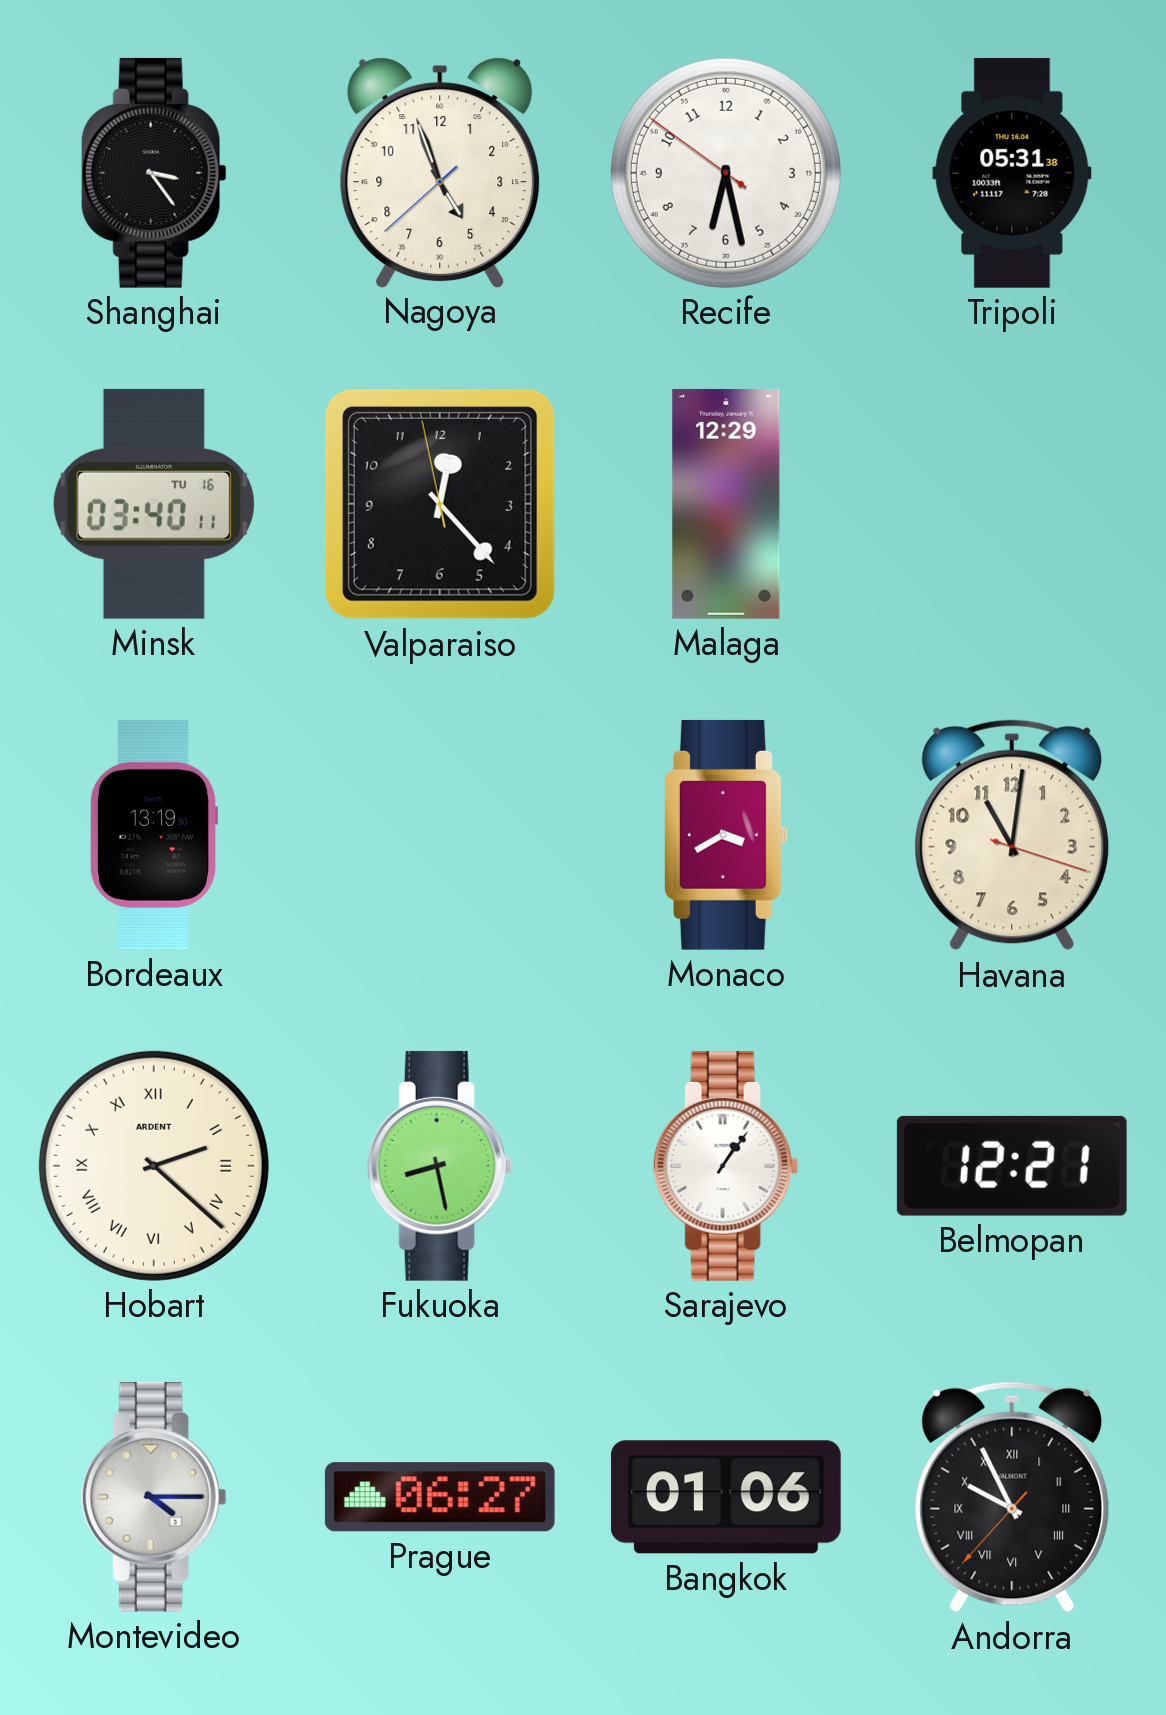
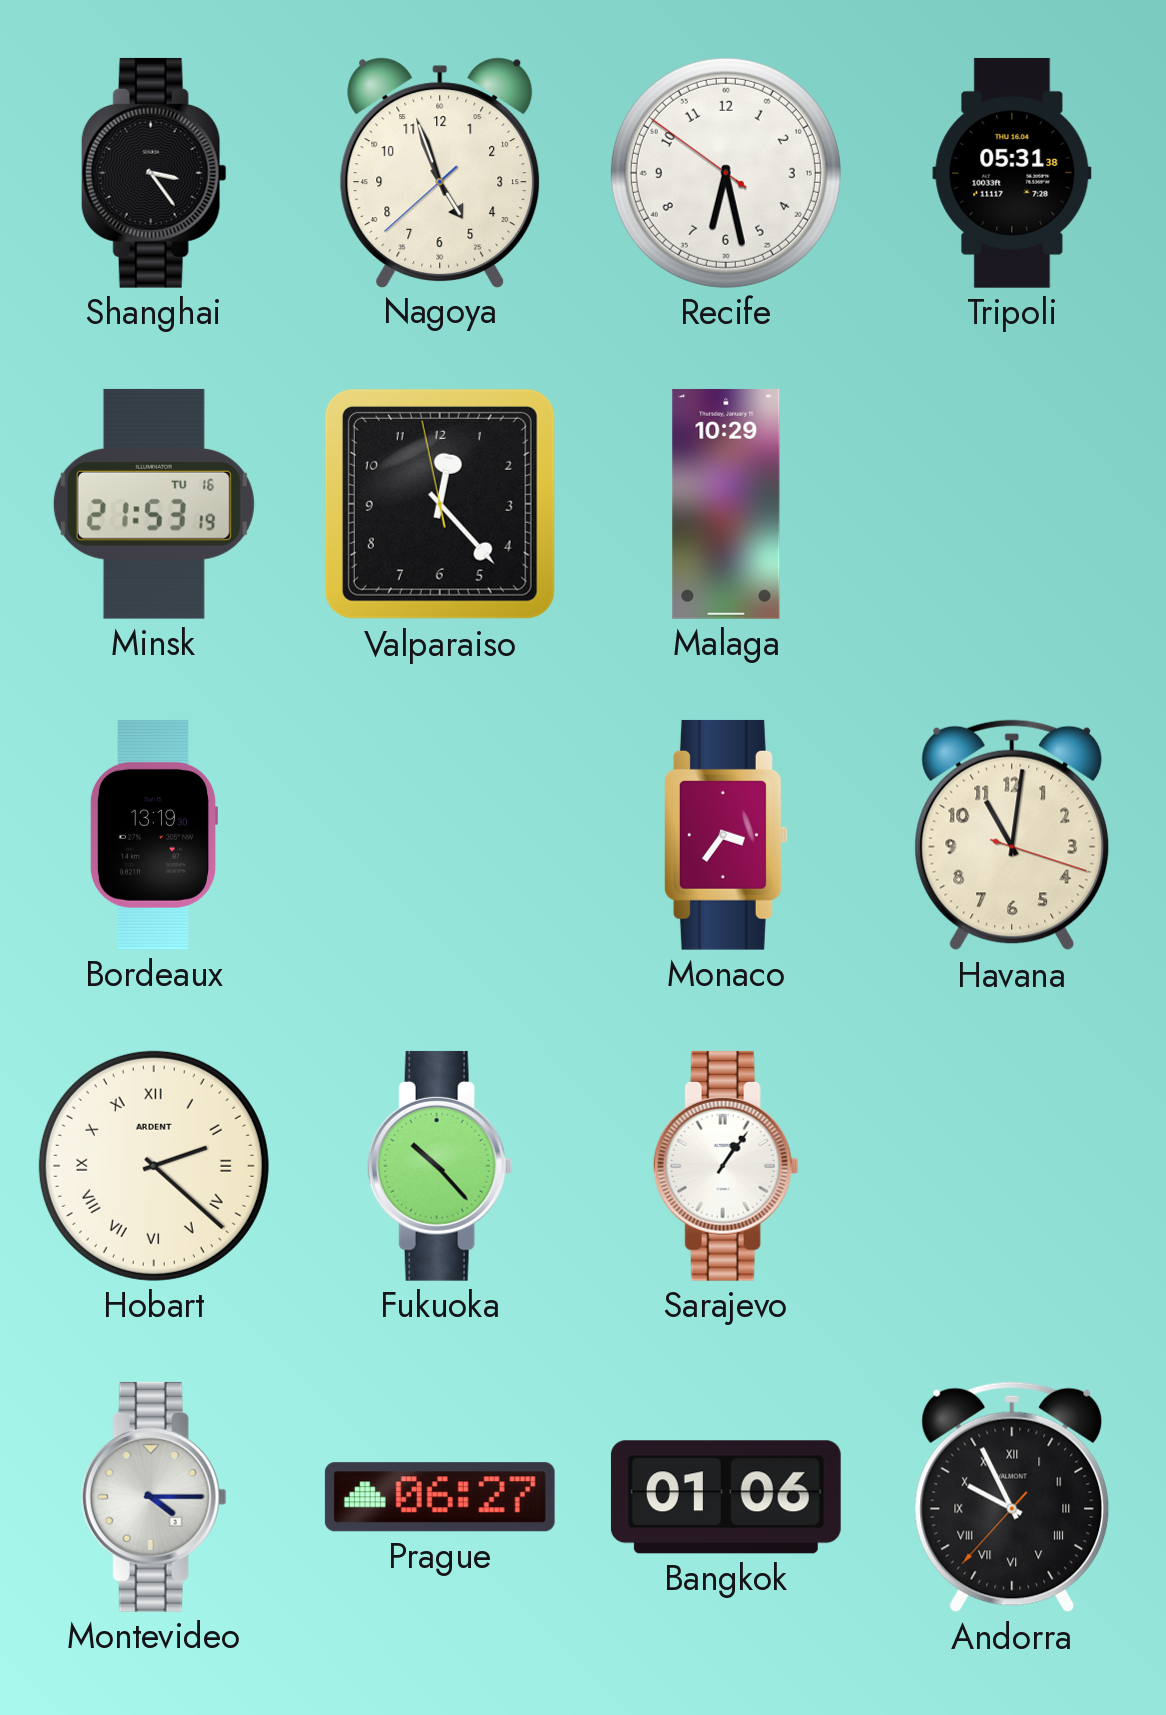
Minsk: 03:40 -> 21:53 (154, 504)
Malaga: 12:29 -> 10:29 (726, 504)
Monaco: 3:40 -> 3:36 (726, 835)
Fukuoka: 8:28 -> 10:23 (440, 1166)
Belmopan: 12:21 -> none (1012, 1166)
